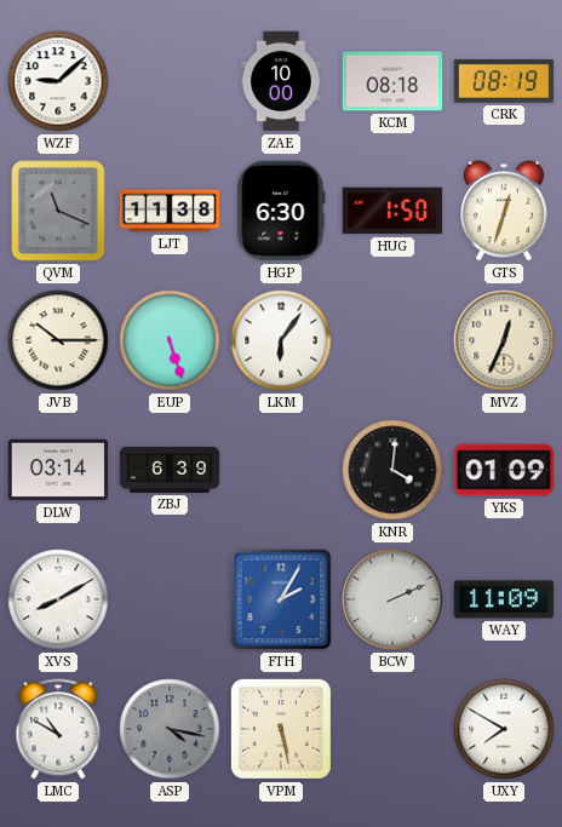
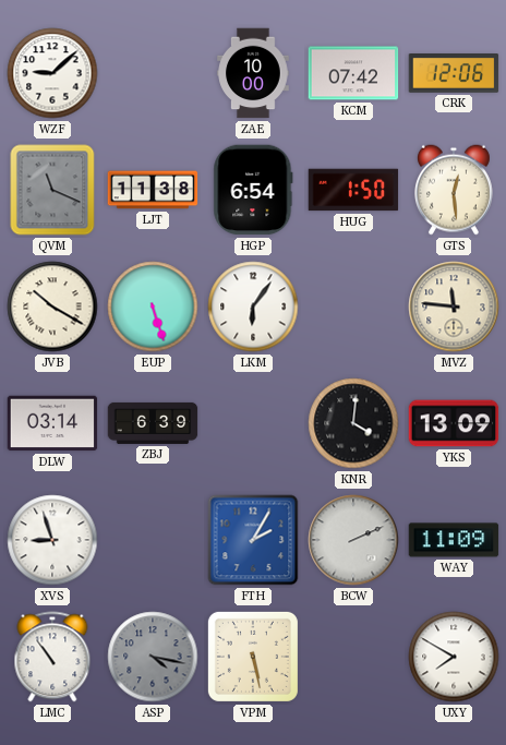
KCM: 08:18 -> 07:42 (353, 73)
CRK: 08:19 -> 12:06 (454, 74)
HGP: 6:30 -> 6:54 (253, 190)
GTS: 12:33 -> 12:29 (454, 190)
JVB: 10:15 -> 10:20 (52, 307)
MVZ: 12:34 -> 11:46 (454, 307)
YKS: 01:09 -> 13:09 (454, 423)
XVS: 8:10 -> 8:57 (52, 540)
LMC: 10:50 -> 10:54 (52, 657)
